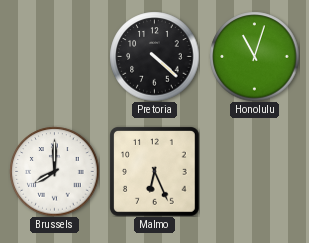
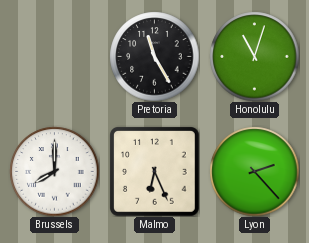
Pretoria: 4:22 -> 11:25 (154, 56)
Lyon: none -> 2:23 (254, 171)
